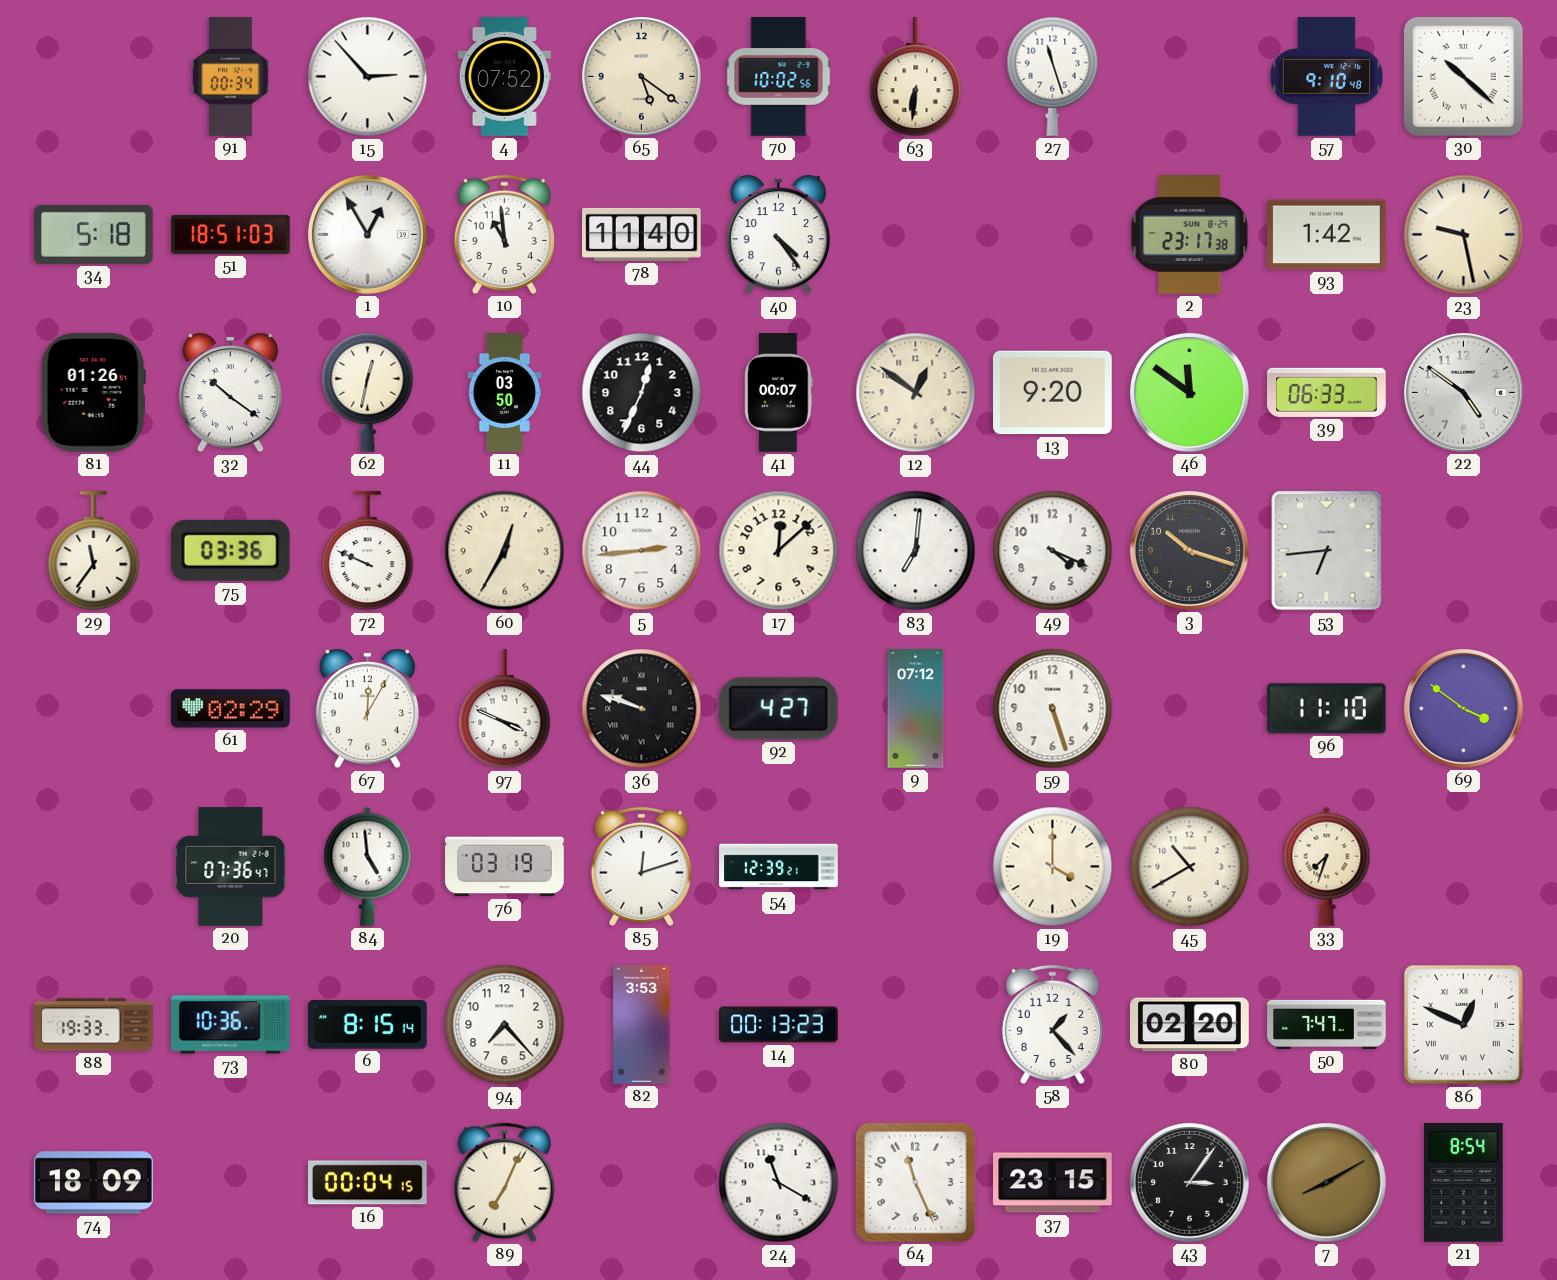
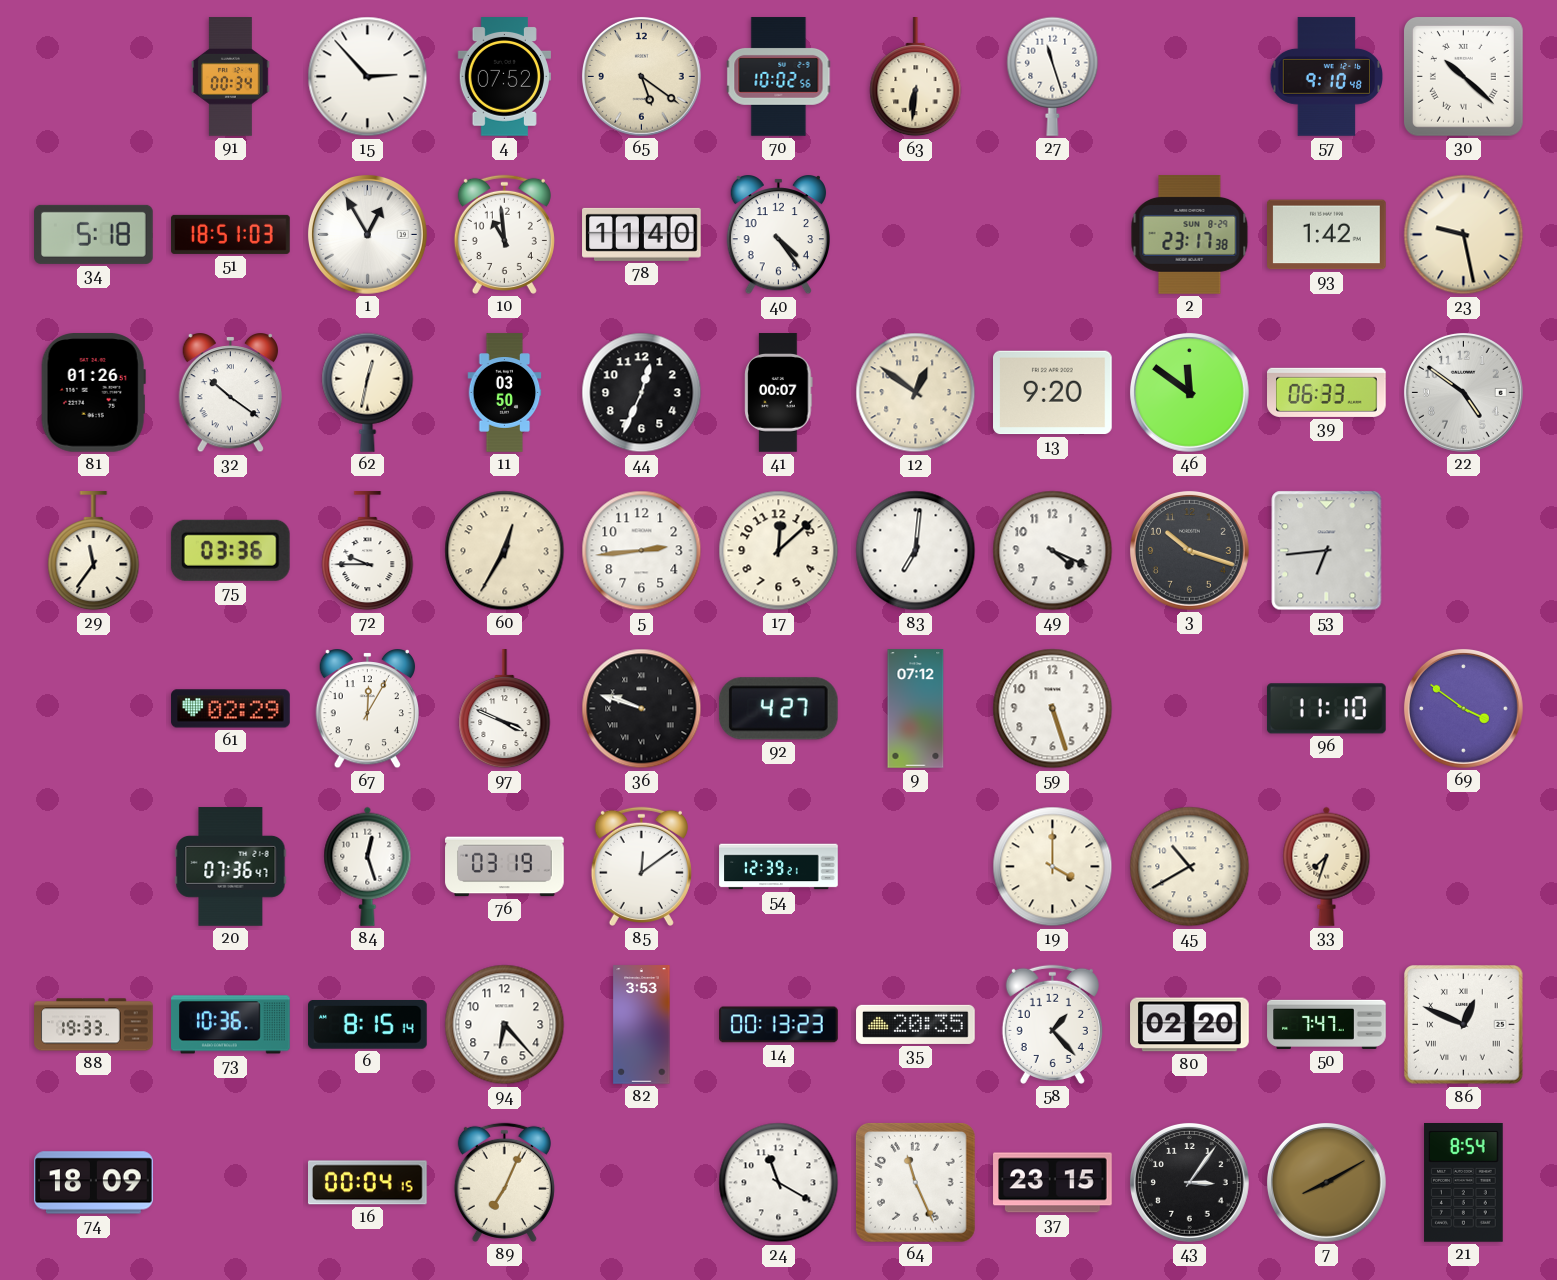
72: 9:49 -> 9:45 (368, 551)
84: 4:59 -> 12:27 (368, 866)
85: 12:12 -> 12:09 (641, 866)
94: 7:23 -> 6:23 (505, 1025)
35: none -> 20:35 (916, 1024)
